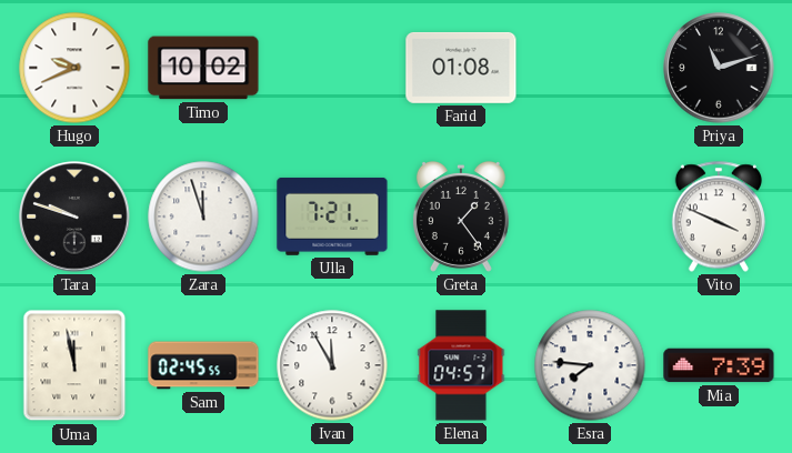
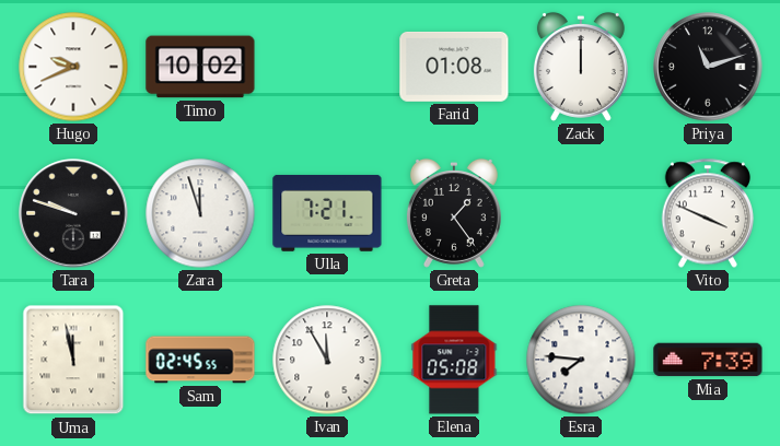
Zack: none -> 12:00 (581, 67)
Elena: 04:57 -> 05:08 (454, 360)
